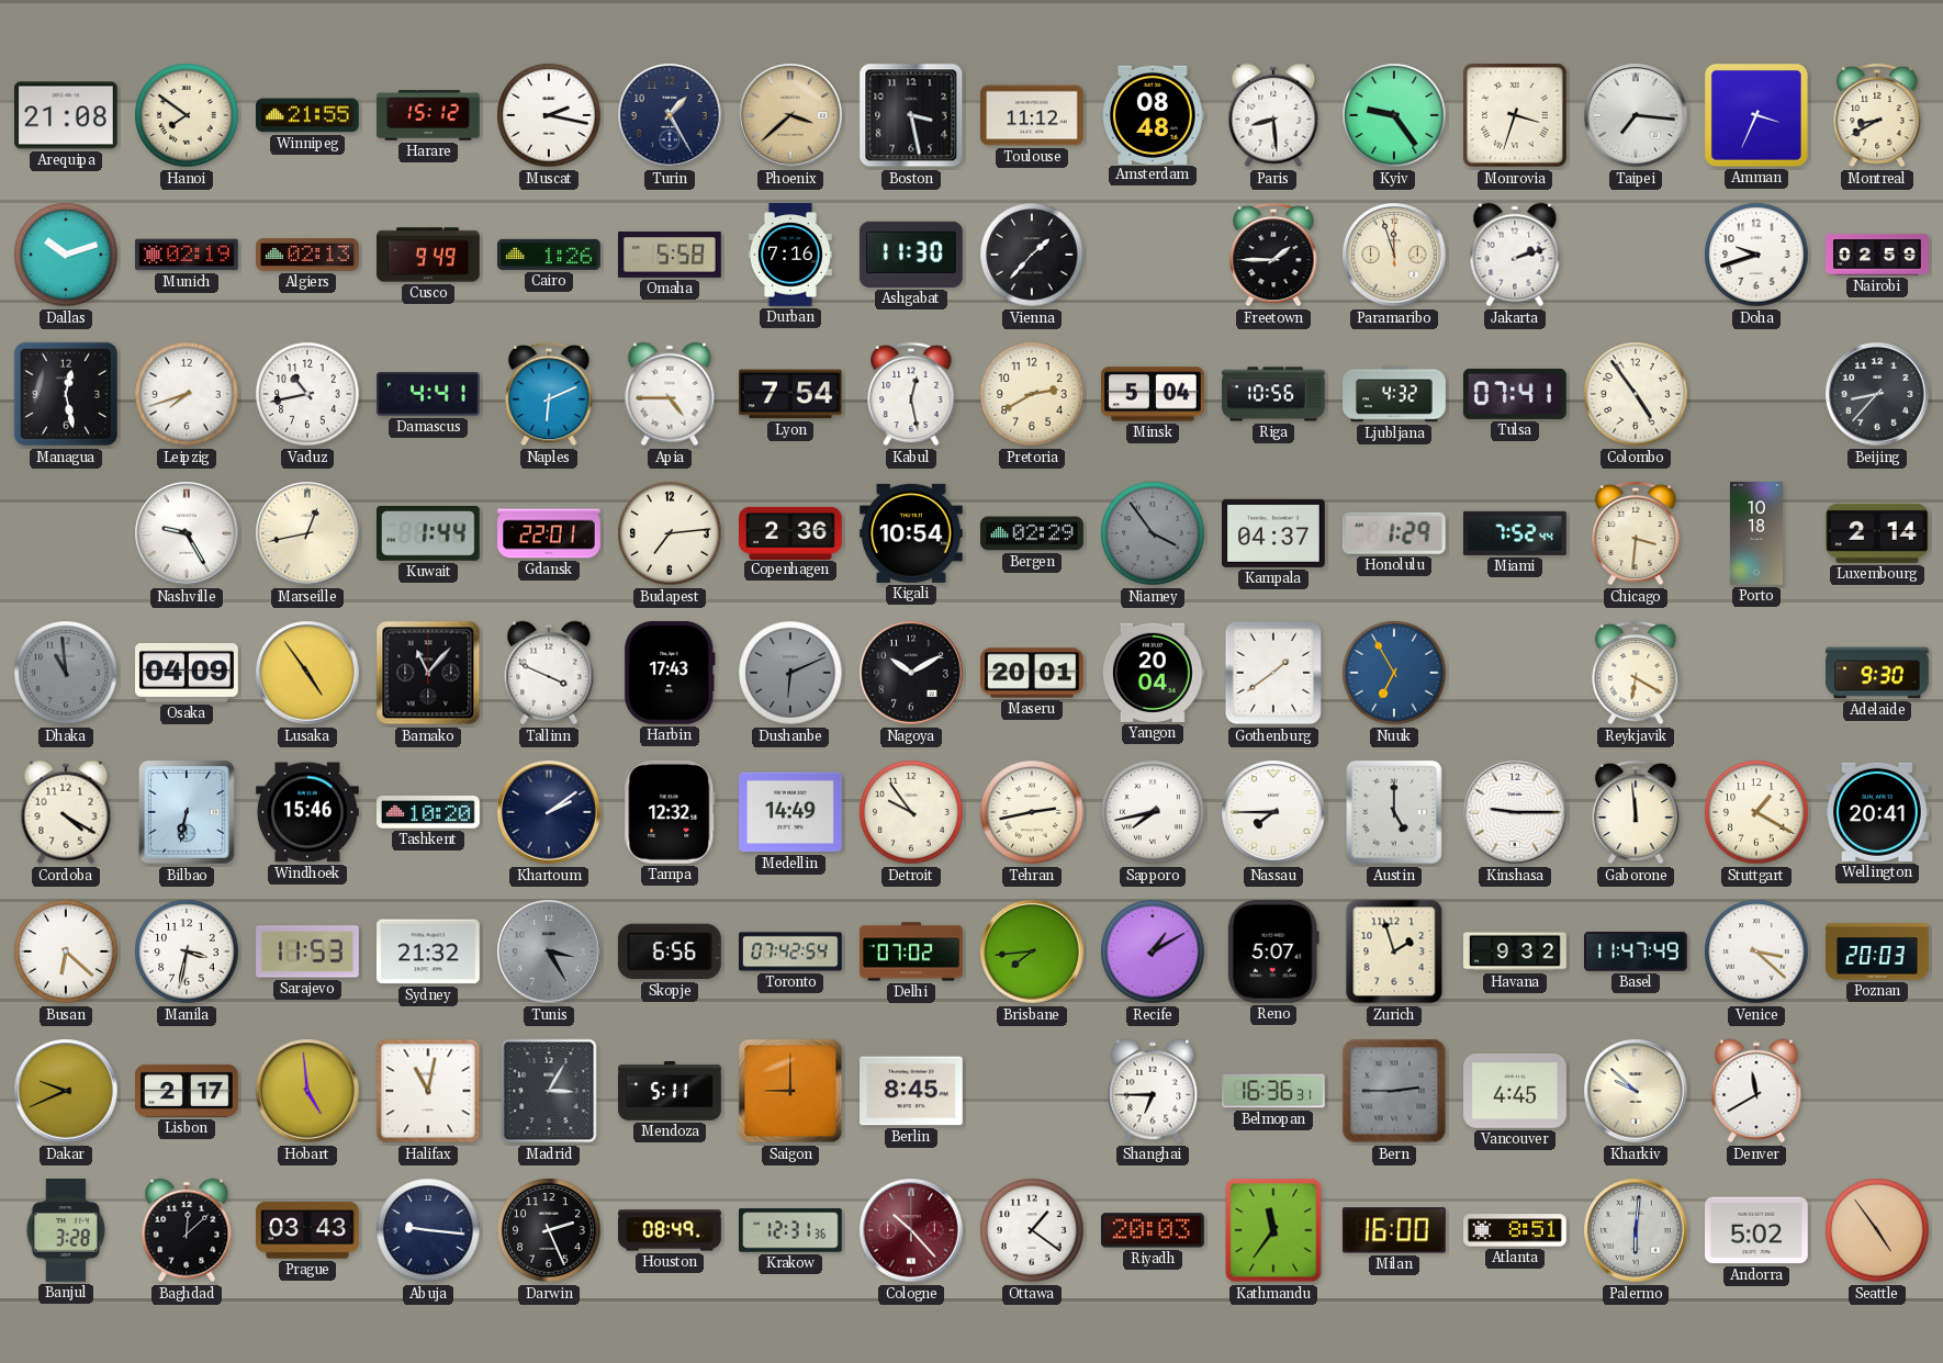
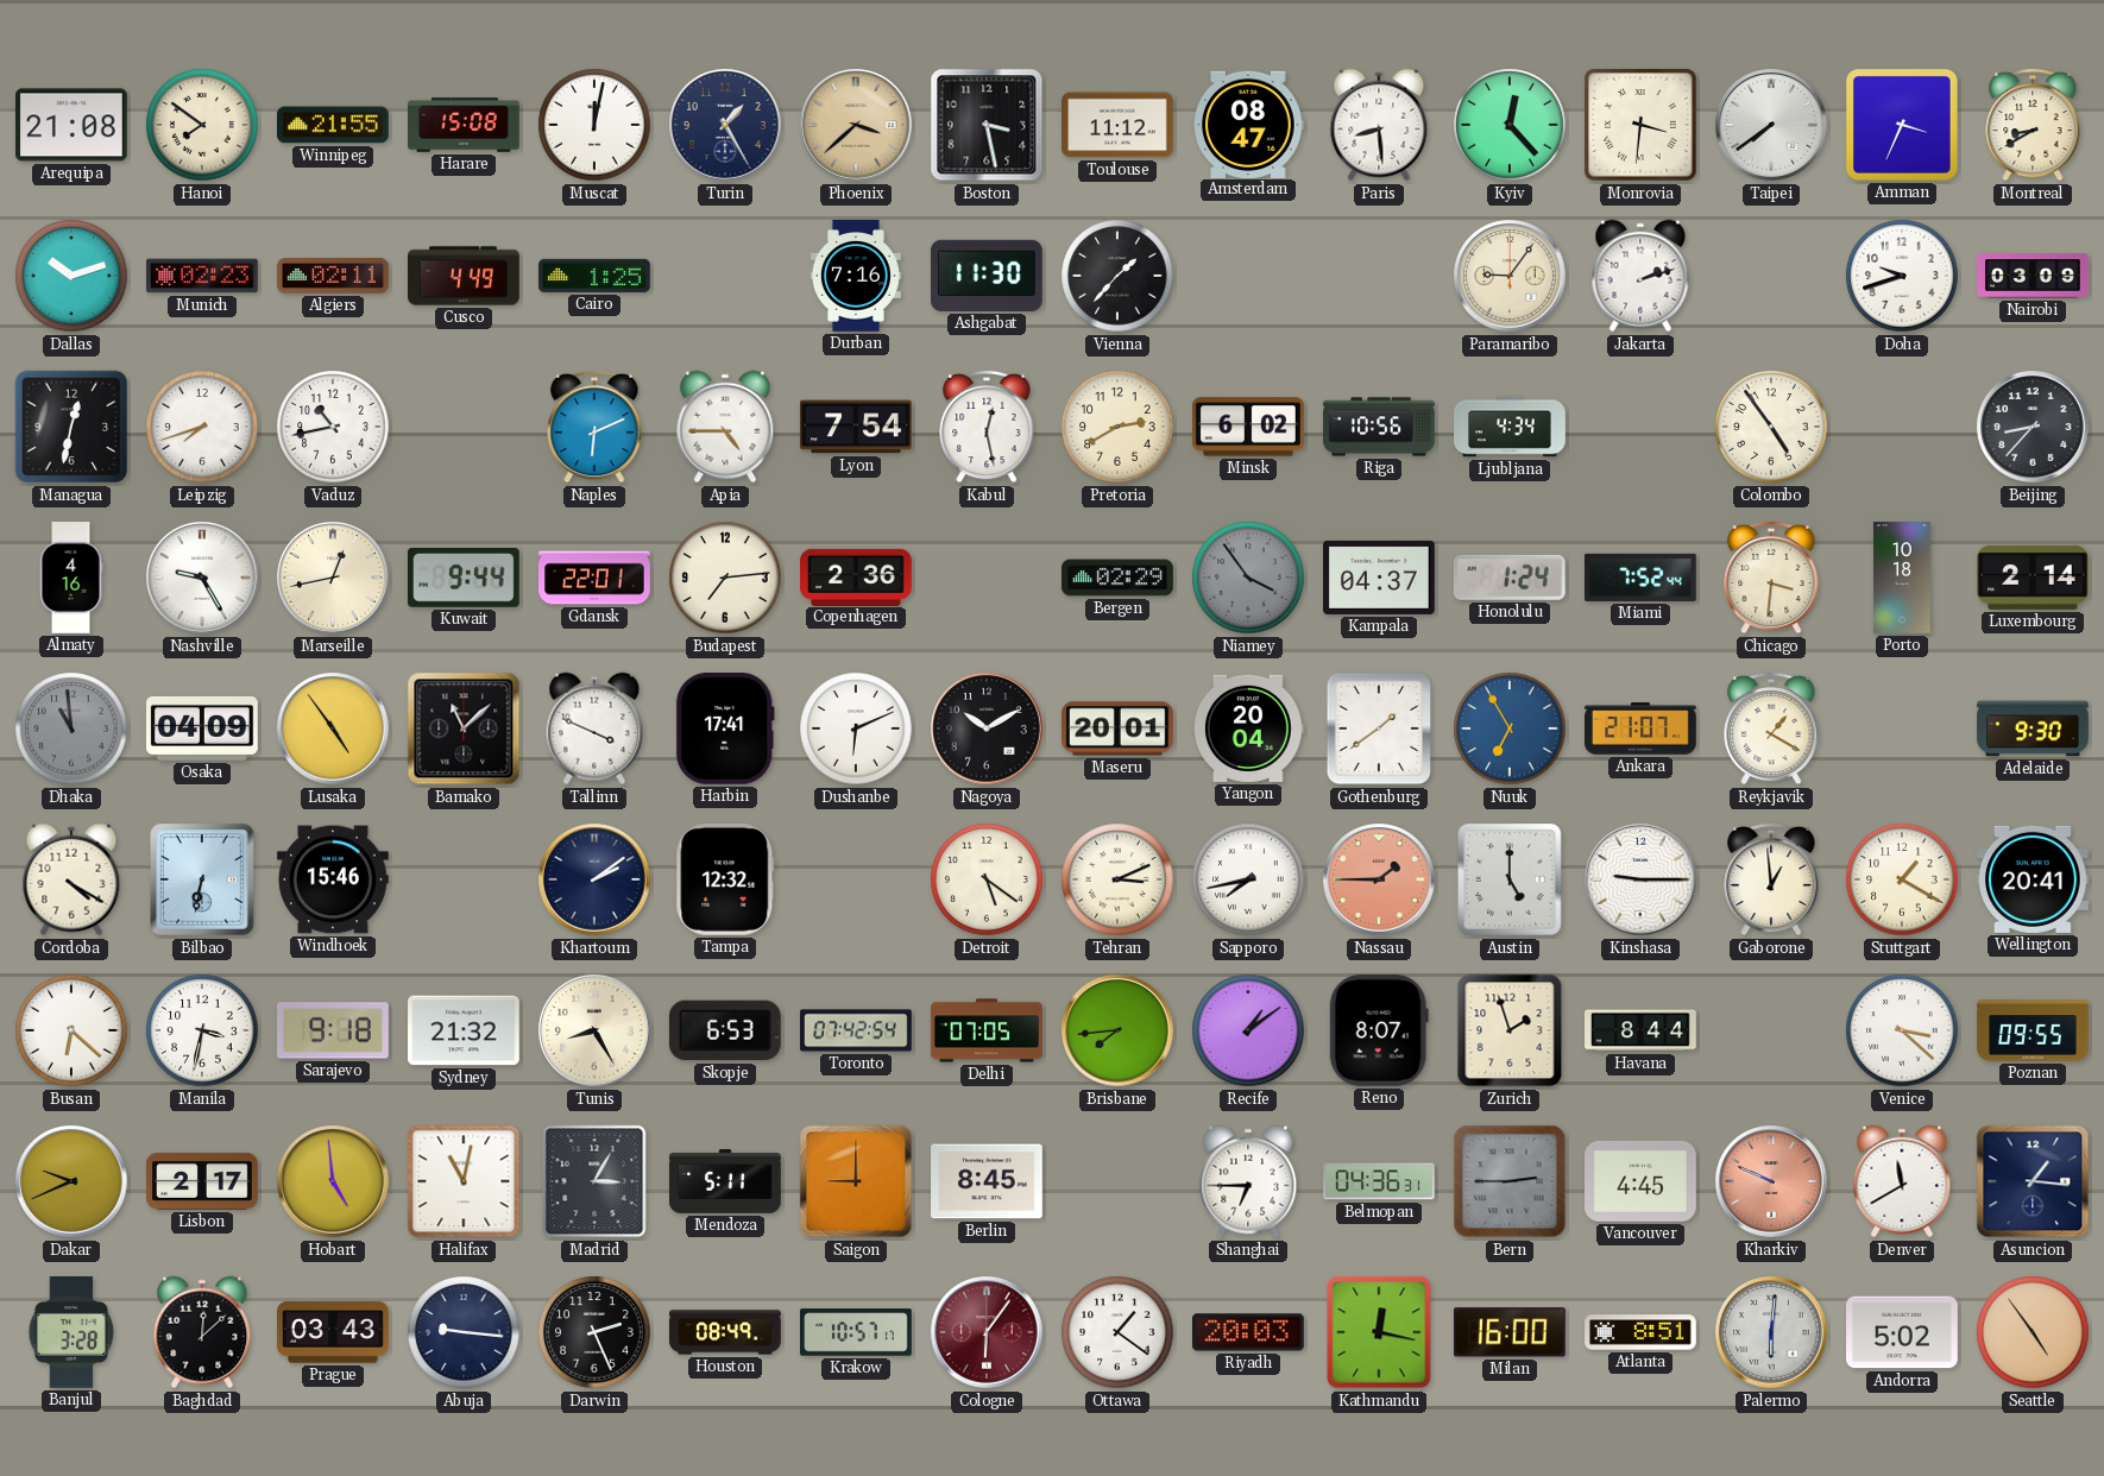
Harare: 15:12 -> 15:08 (464, 125)
Muscat: 2:17 -> 12:02 (594, 125)
Amsterdam: 08:48 -> 08:47 (1249, 124)
Kyiv: 9:24 -> 12:23 (1510, 125)
Monrovia: 3:33 -> 3:31 (1642, 126)
Taipei: 7:16 -> 7:39 (1771, 125)
Munich: 02:19 -> 02:23 (203, 276)
Algiers: 02:13 -> 02:11 (334, 276)
Cusco: 9:49 -> 4:49 (464, 276)
Cairo: 1:26 -> 1:25 (596, 276)
Omaha: 5:58 -> none (671, 255)
Freetown: 1:45 -> none (1273, 255)
Paramaribo: 11:57 -> 9:06 (1510, 276)
Nairobi: 02:59 -> 03:09 (2033, 276)
Managua: 12:28 -> 12:32 (71, 427)
Damascus: 4:41 -> none (428, 395)
Minsk: 5:04 -> 6:02 (1249, 427)
Ljubljana: 4:32 -> 4:34 (1510, 427)
Tulsa: 07:41 -> none (1515, 394)
Almaty: none -> 4:16 (71, 578)
Kuwait: 1:44 -> 9:44 (464, 579)
Kigali: 10:54 -> none (912, 533)
Honolulu: 1:29 -> 1:24 (1510, 578)
Bamako: 11:07 -> 11:08 (464, 728)
Harbin: 17:43 -> 17:41 (725, 728)
Dushanbe dial: grey -> white (856, 728)
Ankara: none -> 21:07 (1642, 728)
Reykjavik: 6:20 -> 1:20 (1771, 728)
Tashkent: 10:20 -> none (429, 812)
Medellin: 14:49 -> none (791, 812)
Detroit: 9:54 -> 5:21 (987, 879)
Tehran: 2:43 -> 3:11 (1117, 879)
Nassau: 7:45 -> 1:45 (1379, 879)
Nassau dial: white -> salmon (1379, 879)
Gaborone: 11:59 -> 12:59 (1771, 879)
Sarajevo: 11:53 -> 9:18 (334, 1030)
Tunis: 3:25 -> 8:25 (594, 1030)
Tunis dial: grey -> cream (594, 1030)
Skopje: 6:56 -> 6:53 (725, 1030)
Delhi: 07:02 -> 07:05 (987, 1030)
Recife: 1:10 -> 1:09 (1248, 1030)
Reno: 5:07 -> 8:07 (1379, 1030)
Havana: 9:32 -> 8:44 (1642, 1030)
Basel: 11:47 -> none (1637, 951)
Poznan: 20:03 -> 09:55 (2033, 1030)
Belmopan: 16:36 -> 04:36 (1380, 1181)
Kharkiv: 9:52 -> 9:49 (1771, 1181)
Kharkiv dial: cream -> salmon (1771, 1181)
Asuncion: none -> 1:16 (2033, 1181)
Krakow: 12:31 -> 10:57 (857, 1332)
Cologne: 10:23 -> 6:06 (987, 1332)
Kathmandu: 11:36 -> 12:17 (1379, 1332)
